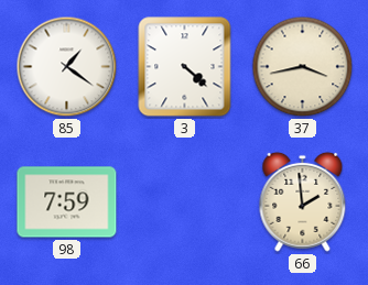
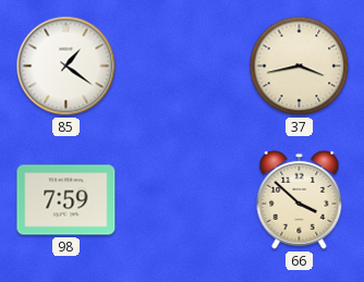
3: 4:22 -> none (185, 67)
66: 1:59 -> 3:52 (300, 199)
